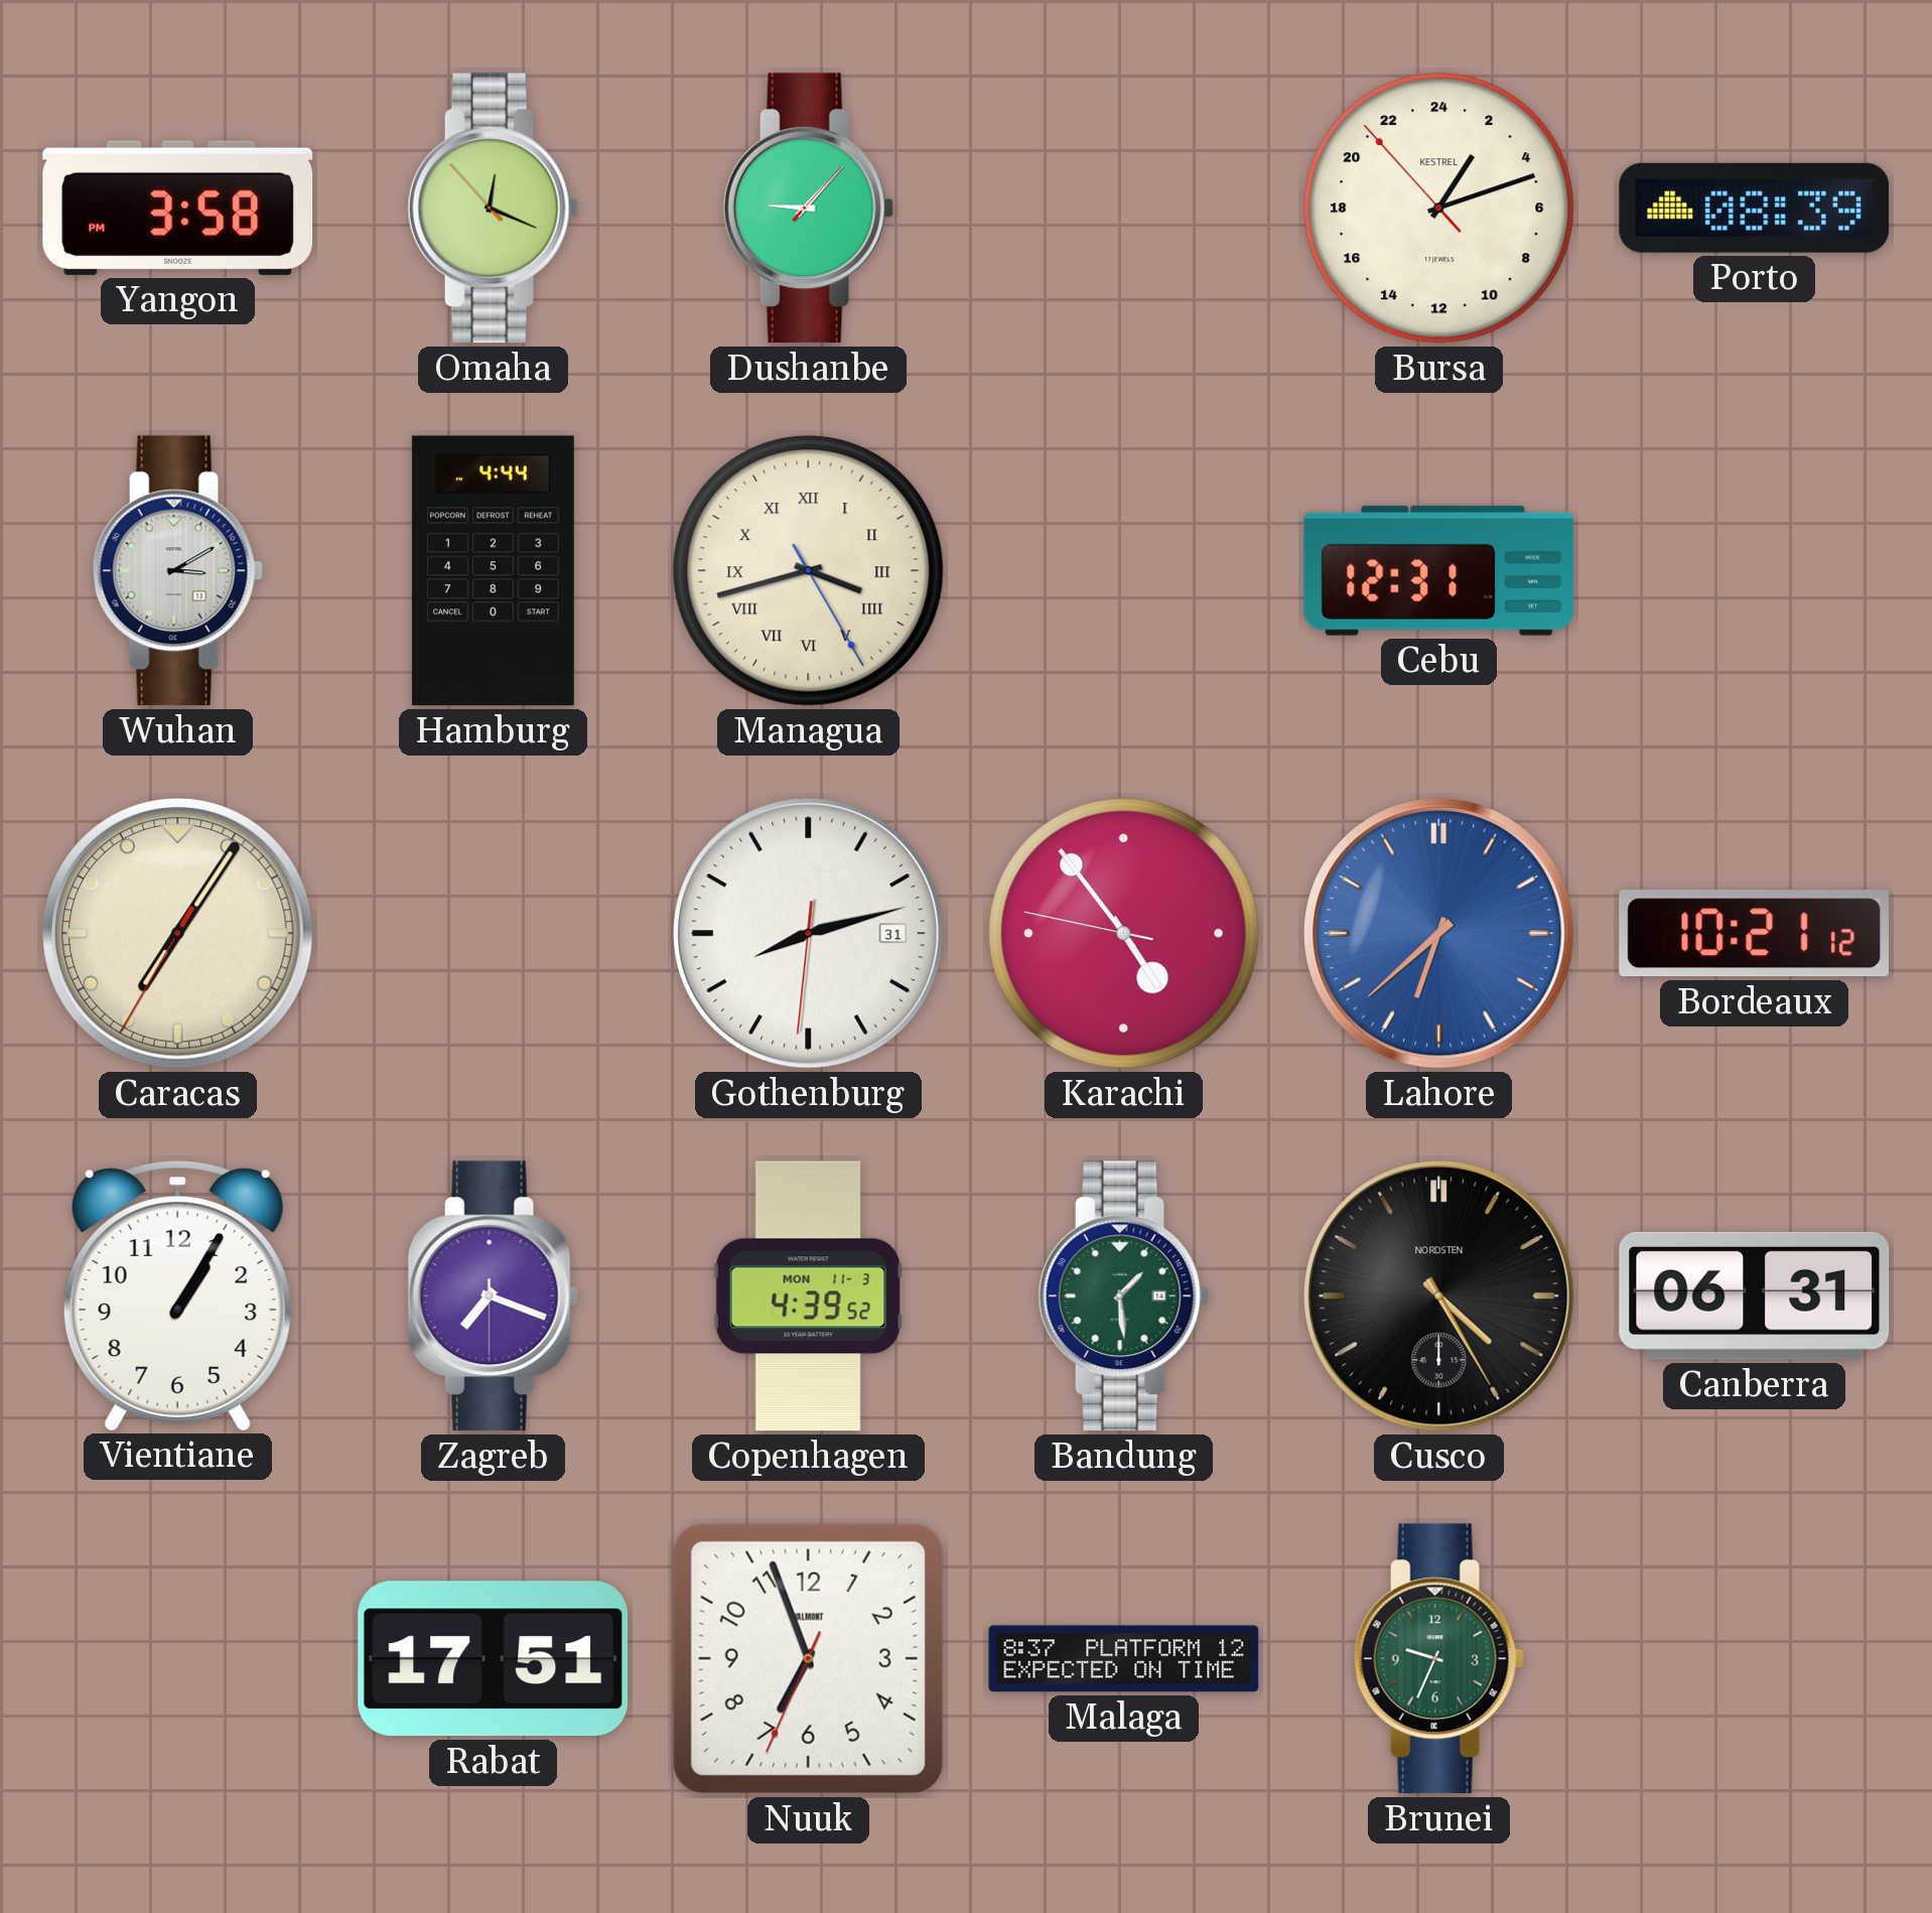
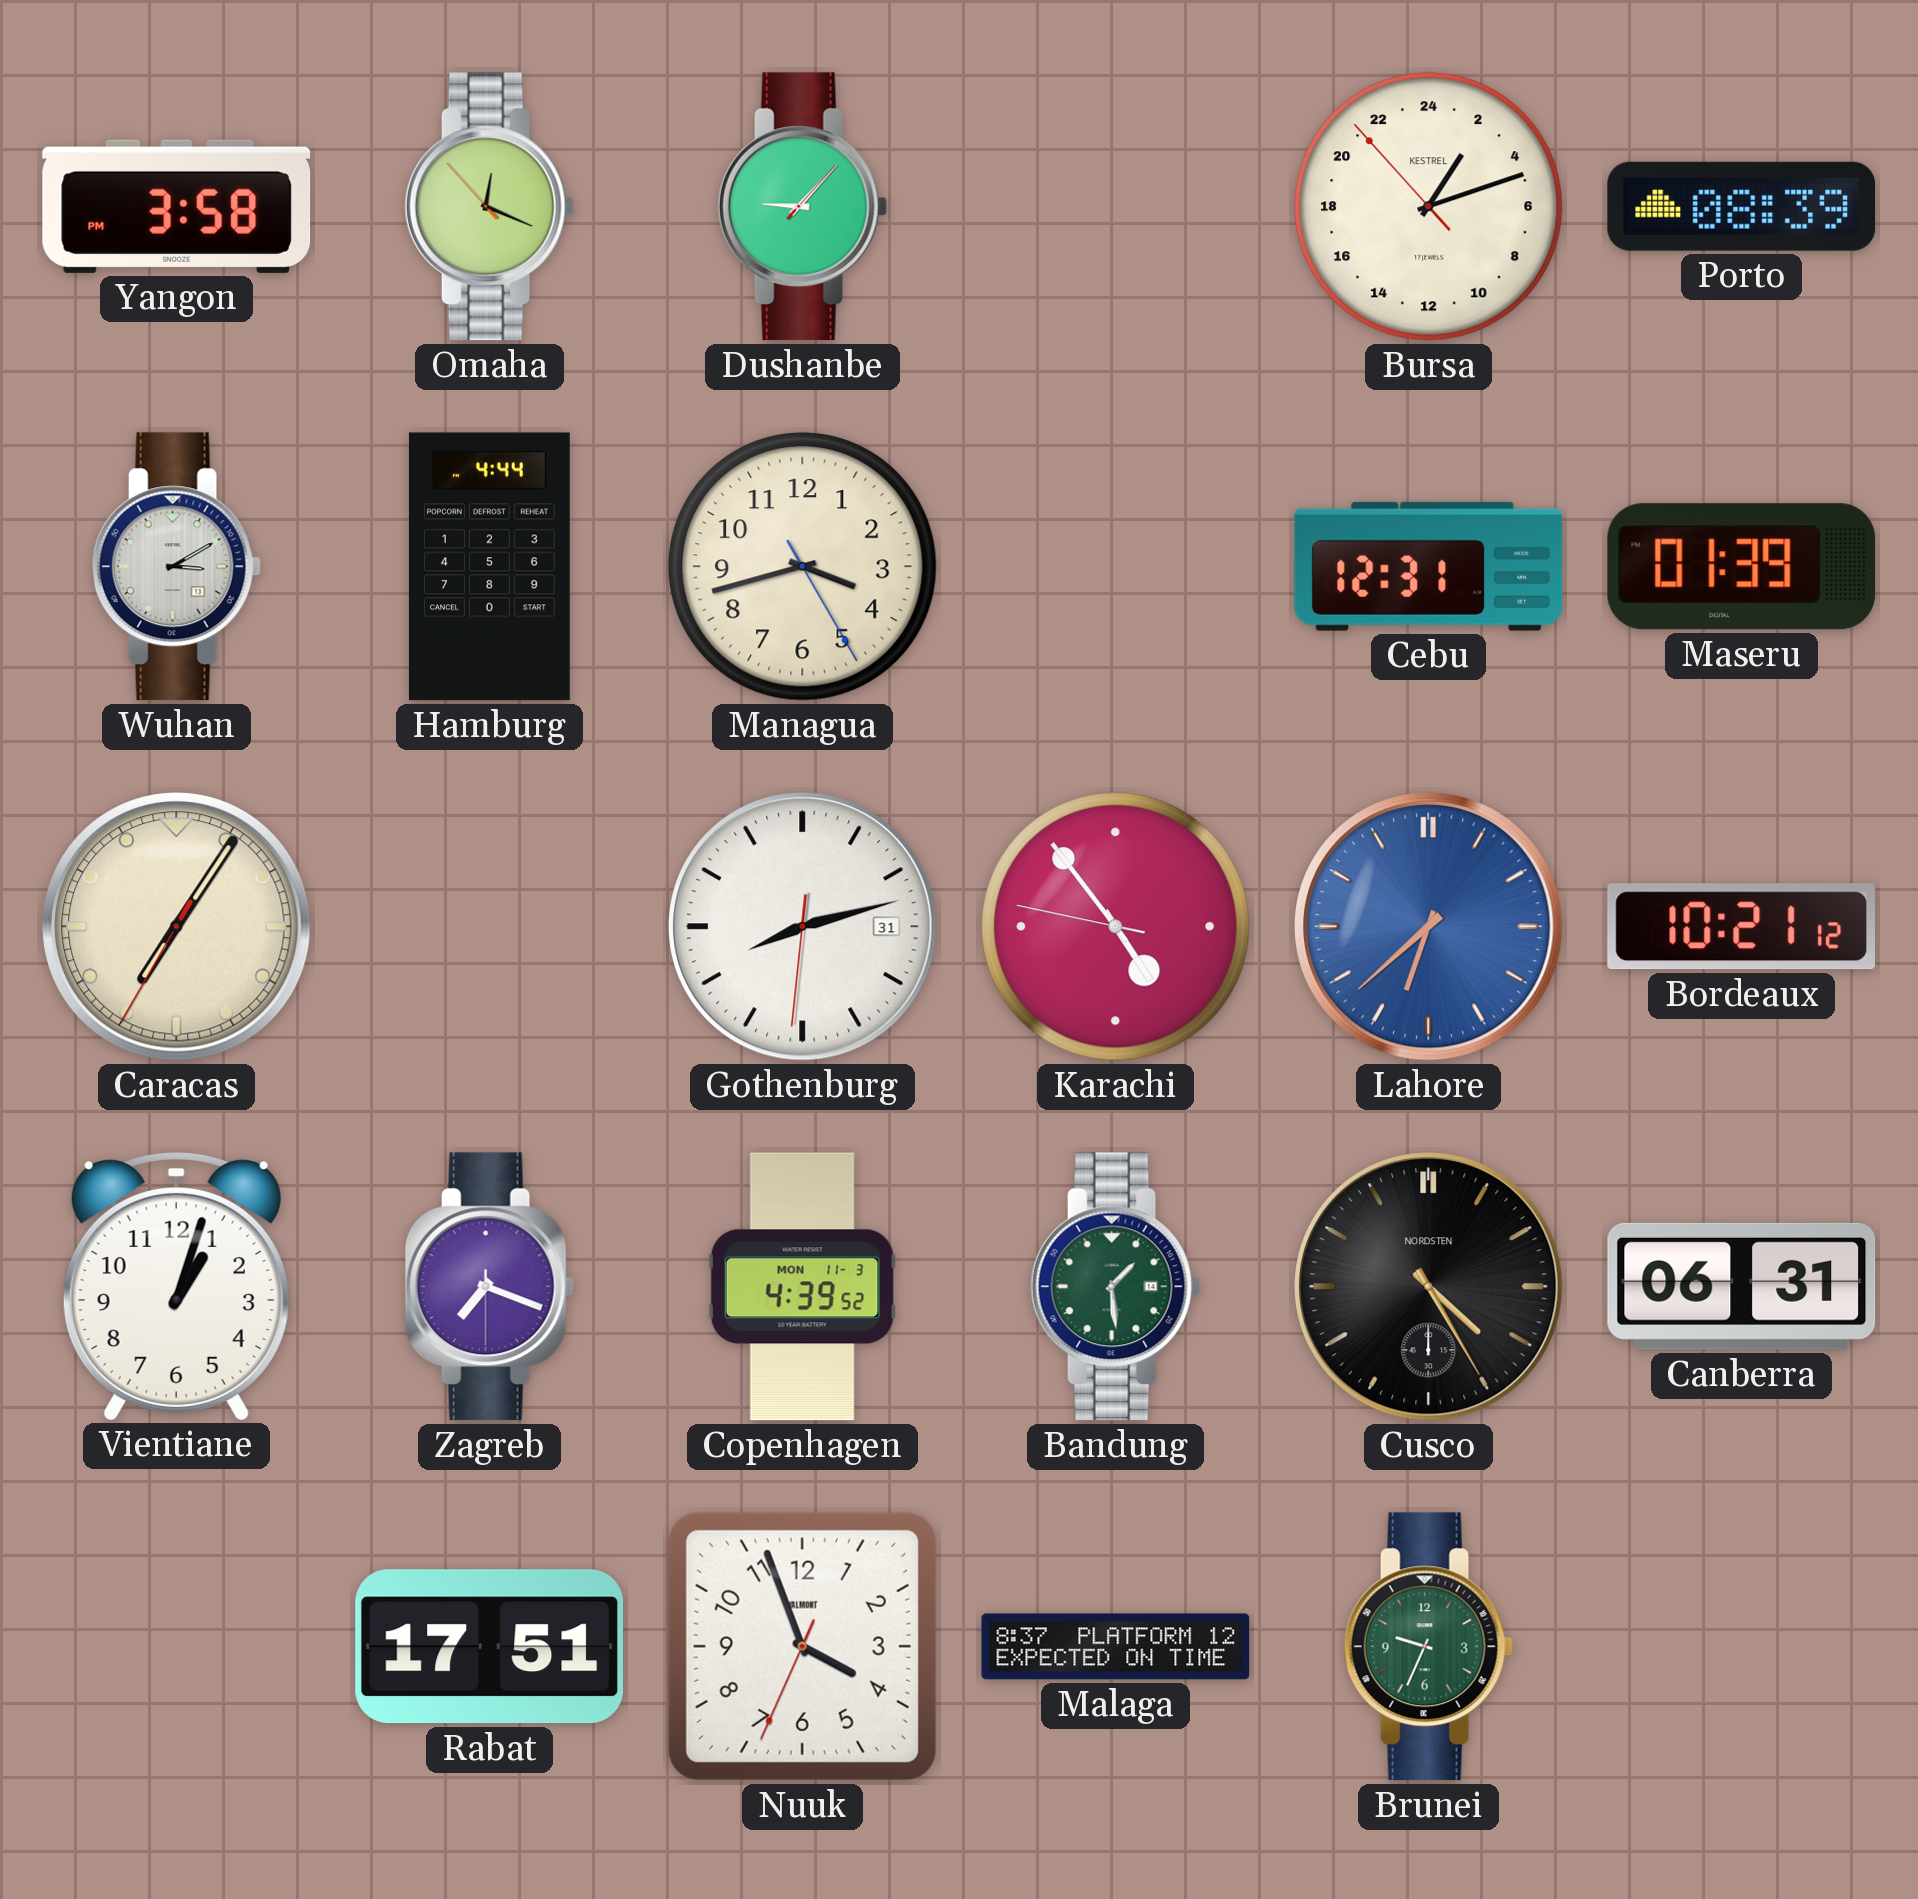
Managua numerals: Roman -> Arabic (803, 567)
Maseru: none -> 01:39 (1742, 567)
Vientiane: 1:05 -> 1:03 (176, 1287)
Nuuk: 6:56 -> 3:56 (802, 1646)
